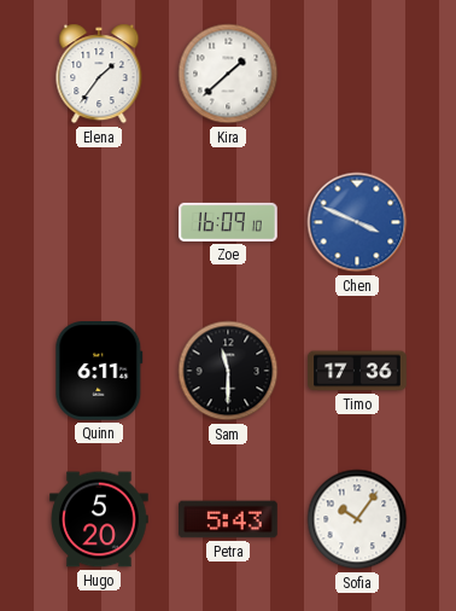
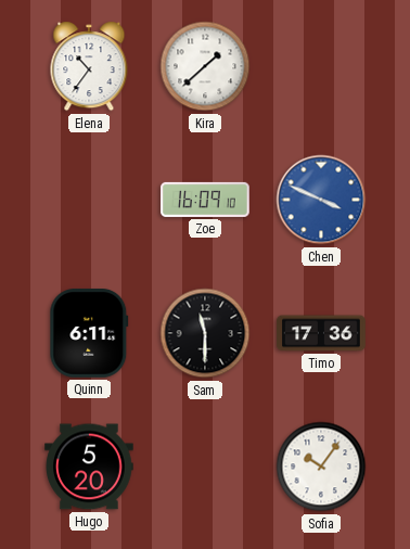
Elena: 1:36 -> 10:36 (89, 66)
Petra: 5:43 -> none (229, 519)
